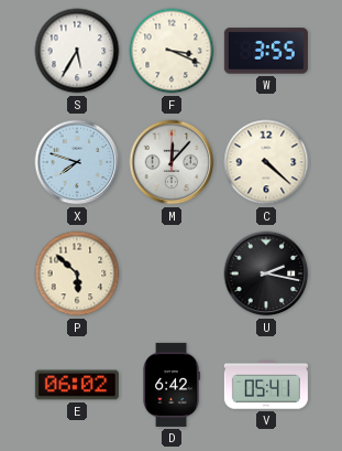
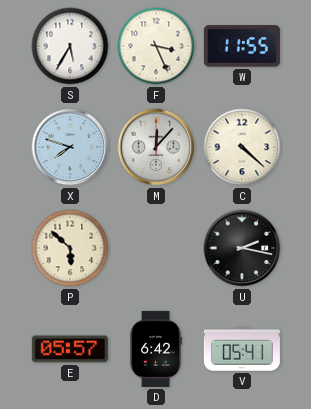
F: 3:19 -> 3:26 (156, 46)
W: 3:55 -> 11:55 (242, 46)
E: 06:02 -> 05:57 (70, 349)
